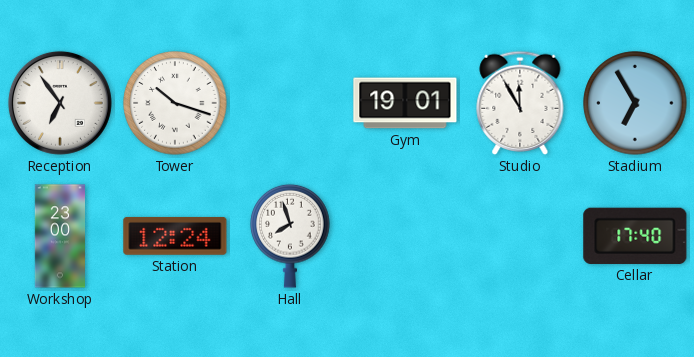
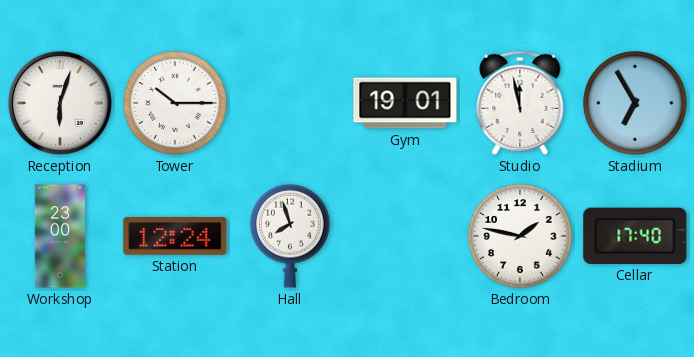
Reception: 6:54 -> 6:03 (60, 103)
Tower: 10:18 -> 10:15 (175, 103)
Studio: 11:55 -> 11:58 (520, 103)
Bedroom: none -> 1:47 (520, 236)
